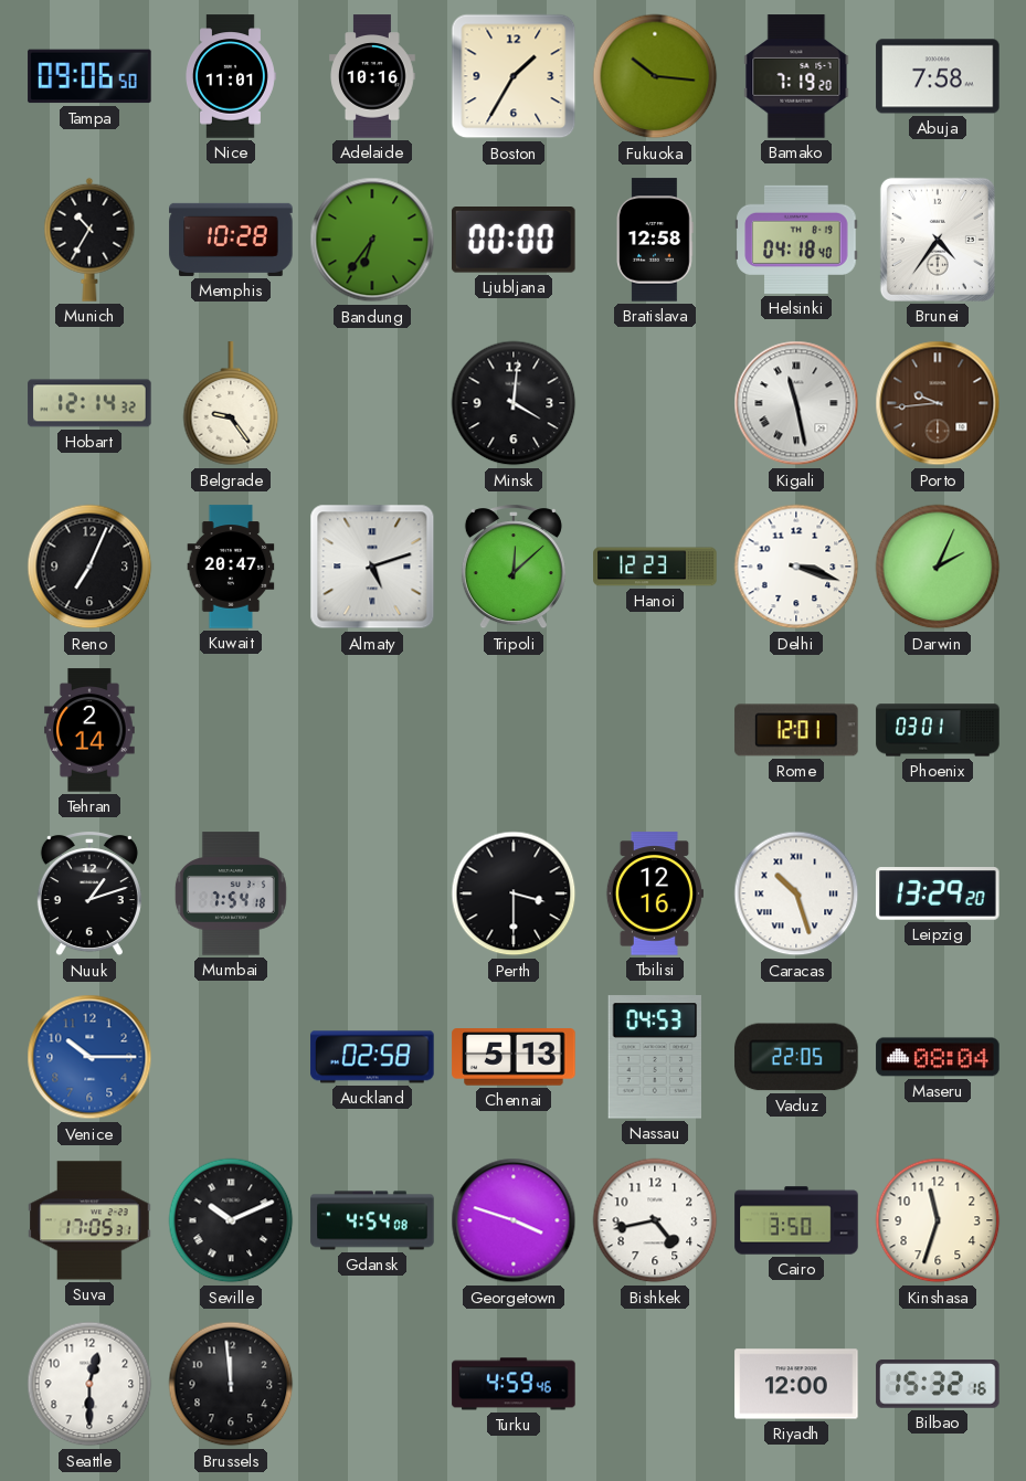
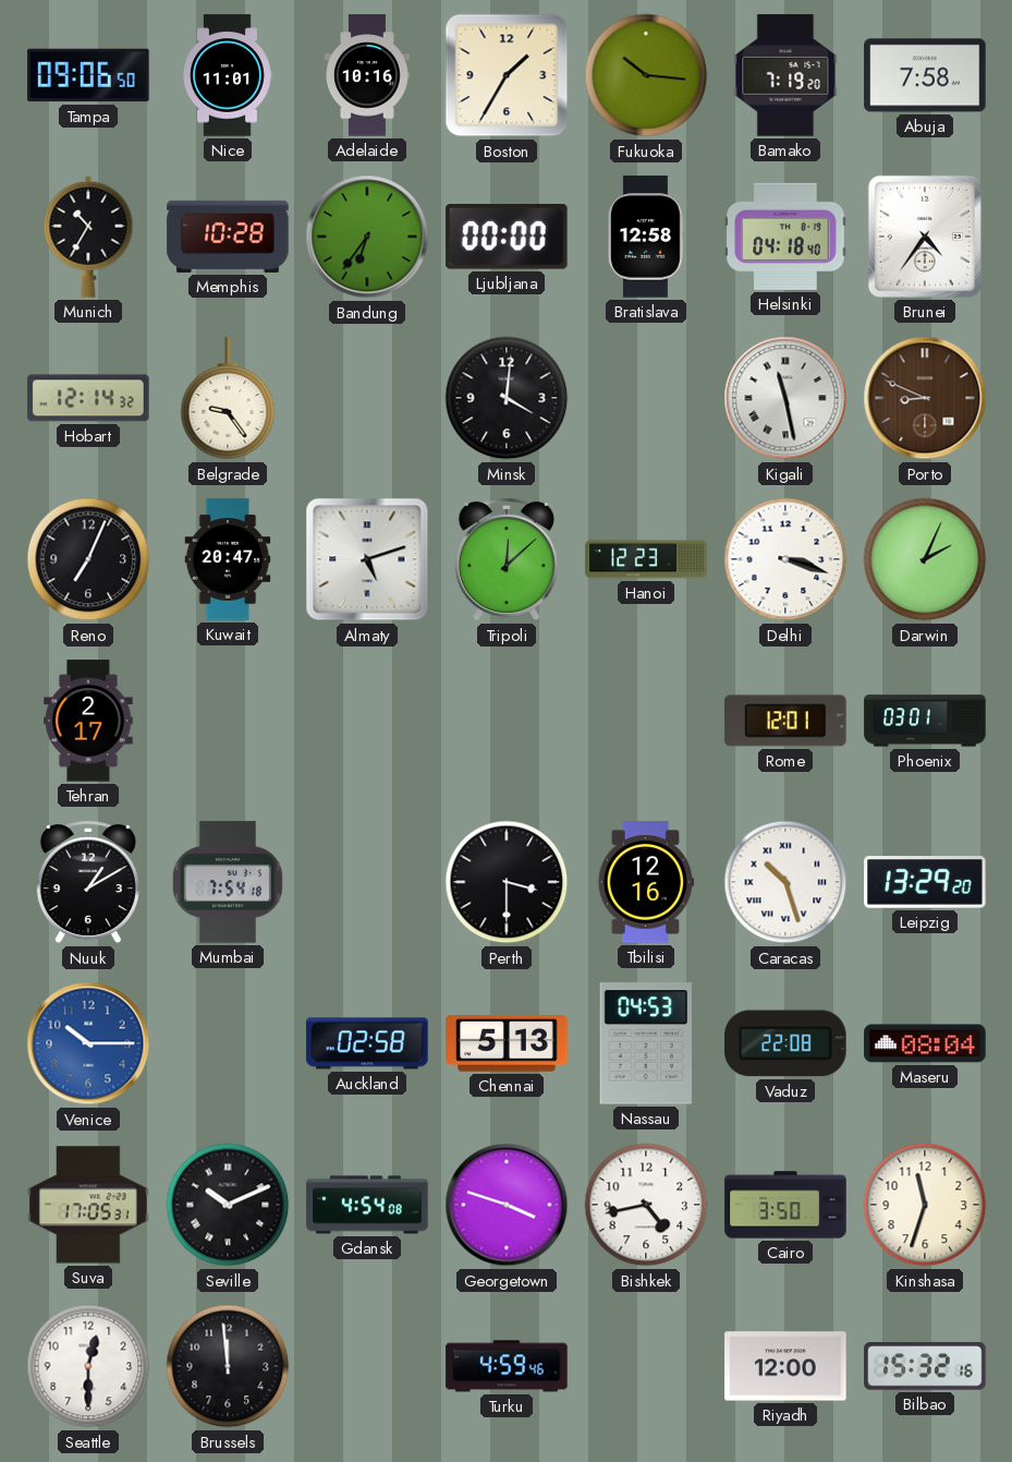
Porto: 9:44 -> 8:49 (925, 398)
Tehran: 2:14 -> 2:17 (89, 721)
Nuuk: 1:12 -> 1:10 (88, 883)
Vaduz: 22:05 -> 22:08 (785, 1043)
